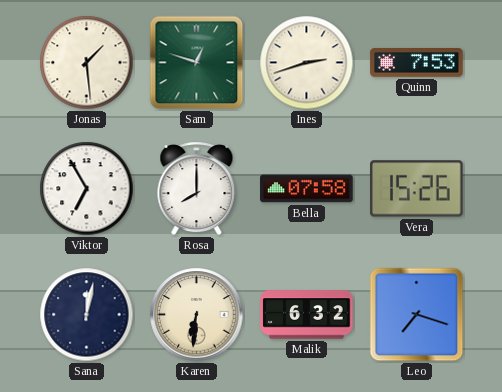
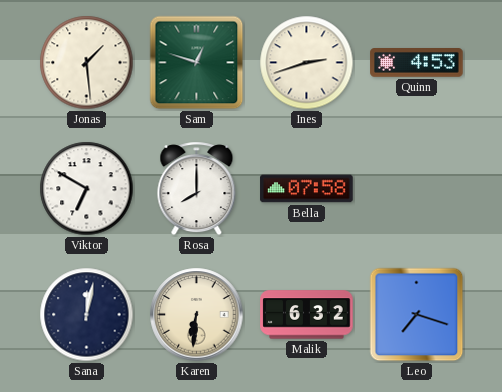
Quinn: 7:53 -> 4:53 (417, 63)
Viktor: 6:55 -> 6:50 (87, 189)
Vera: 15:26 -> none (417, 189)
